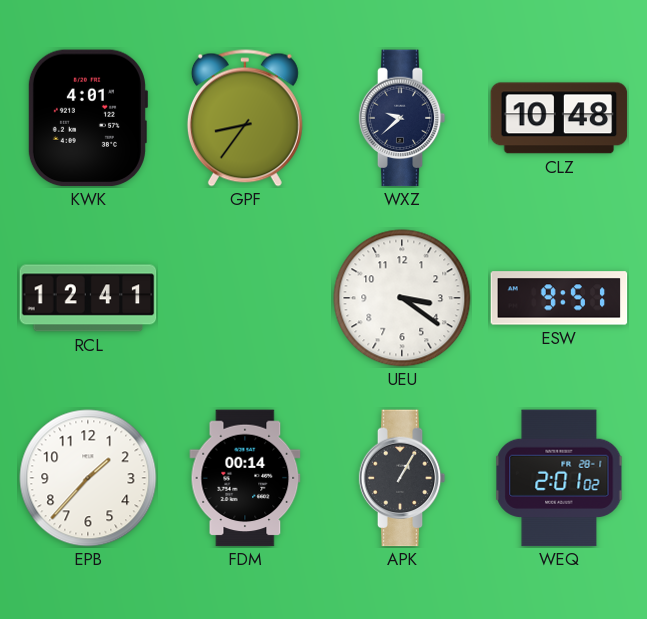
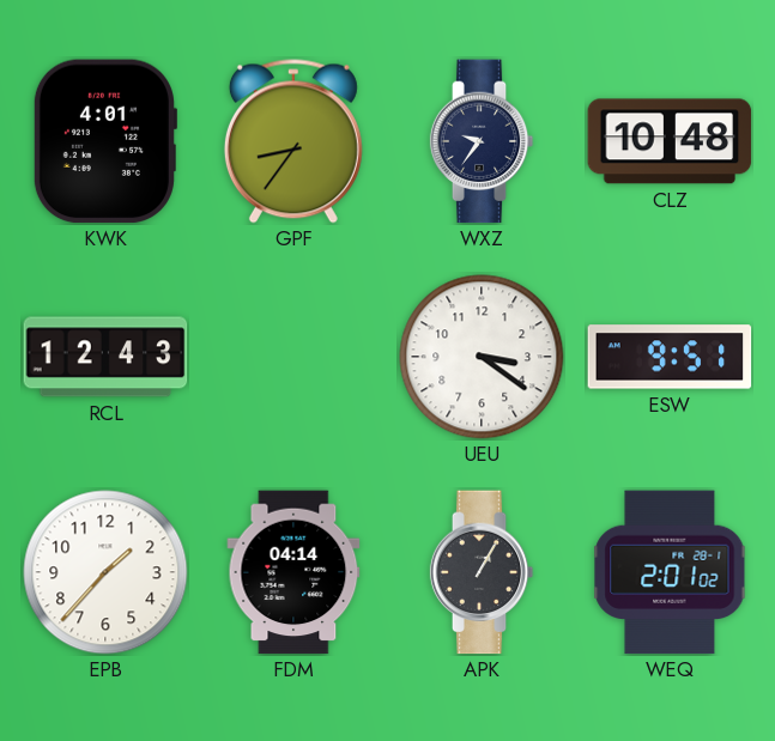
WXZ: 9:38 -> 9:36 (482, 141)
RCL: 12:41 -> 12:43 (105, 357)
FDM: 00:14 -> 04:14 (293, 572)
